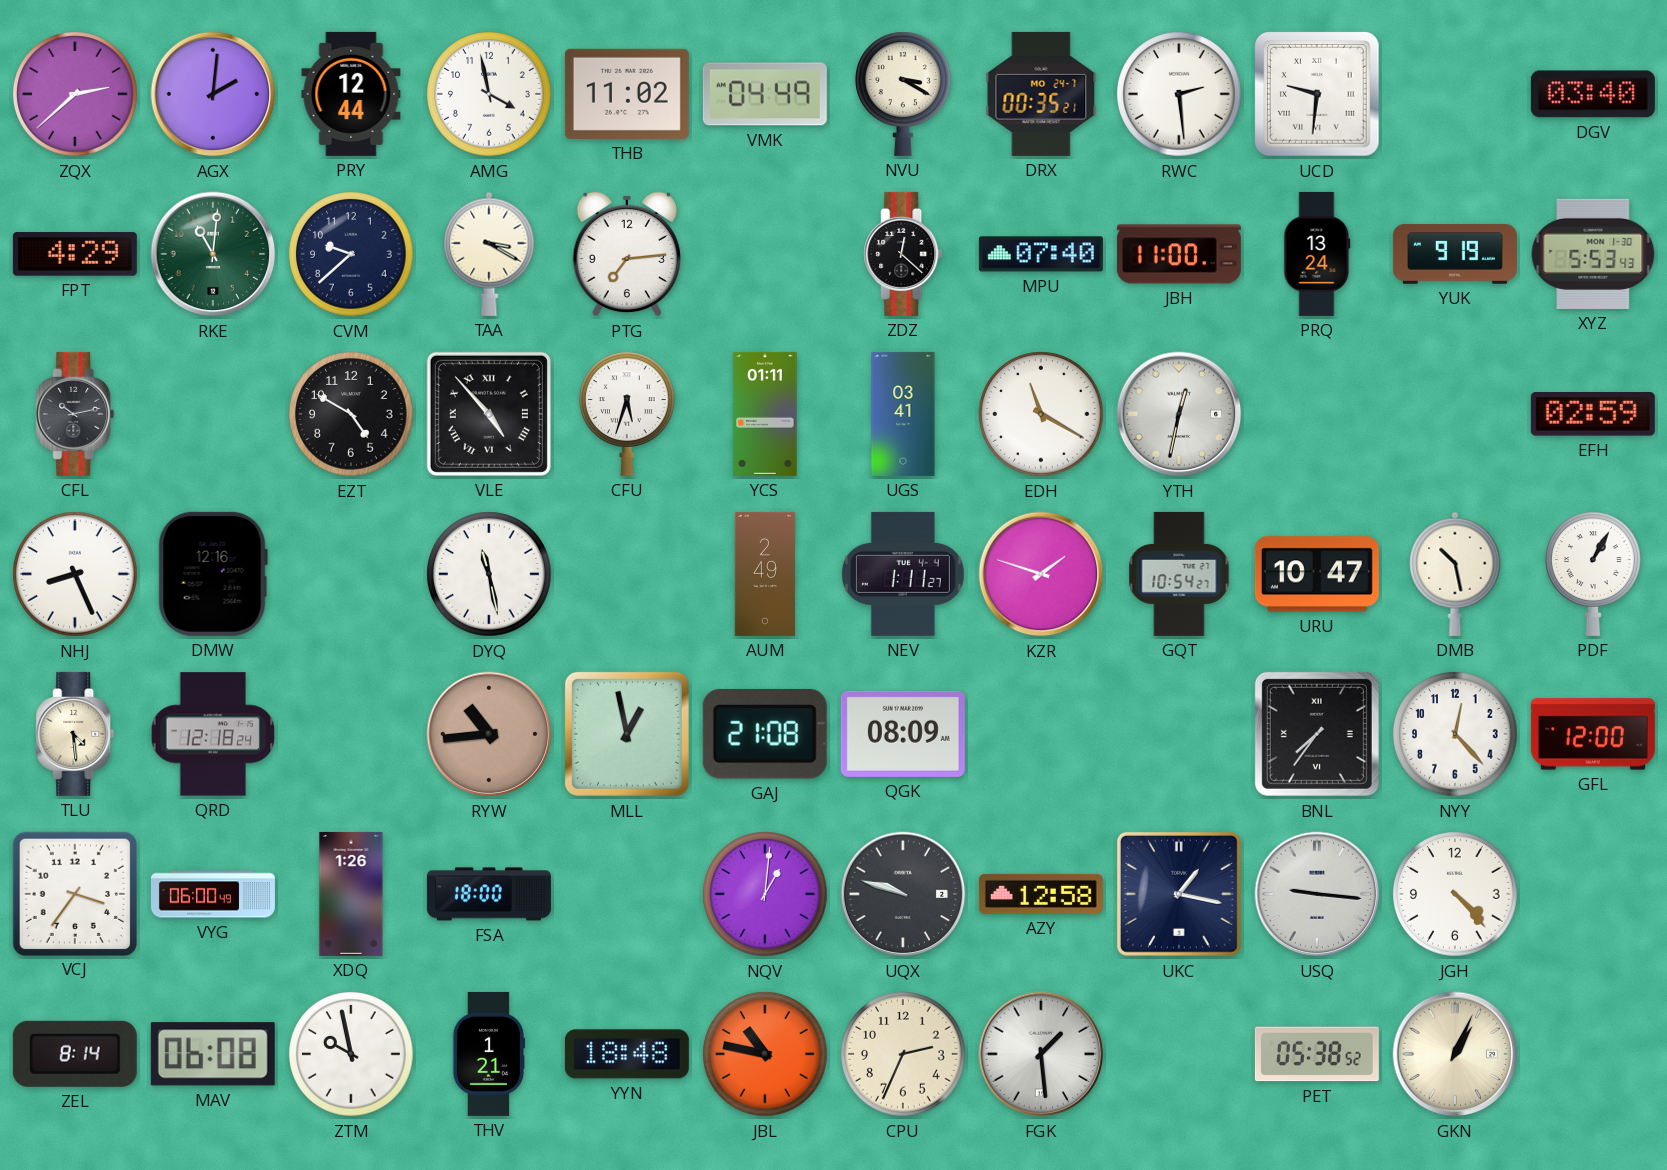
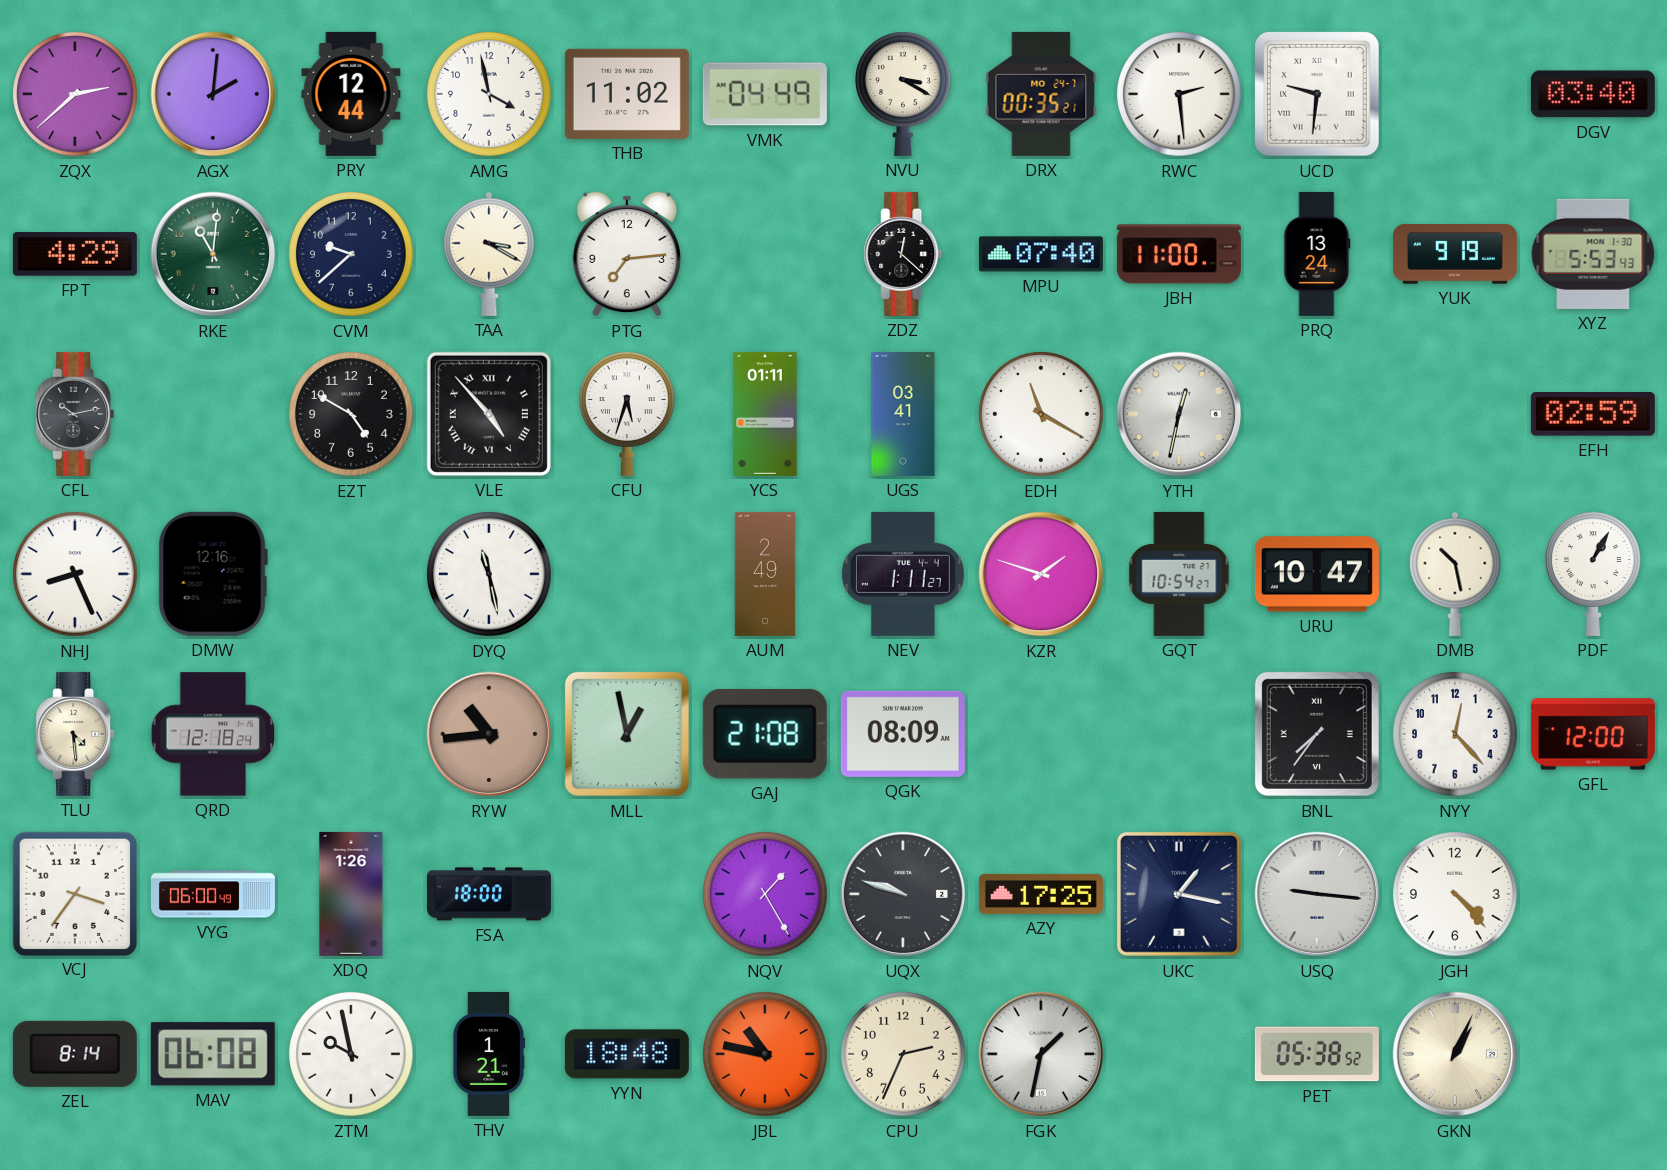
NQV: 1:01 -> 1:25 (765, 894)
AZY: 12:58 -> 17:25 (1041, 894)
FGK: 1:29 -> 1:32 (1041, 1054)
